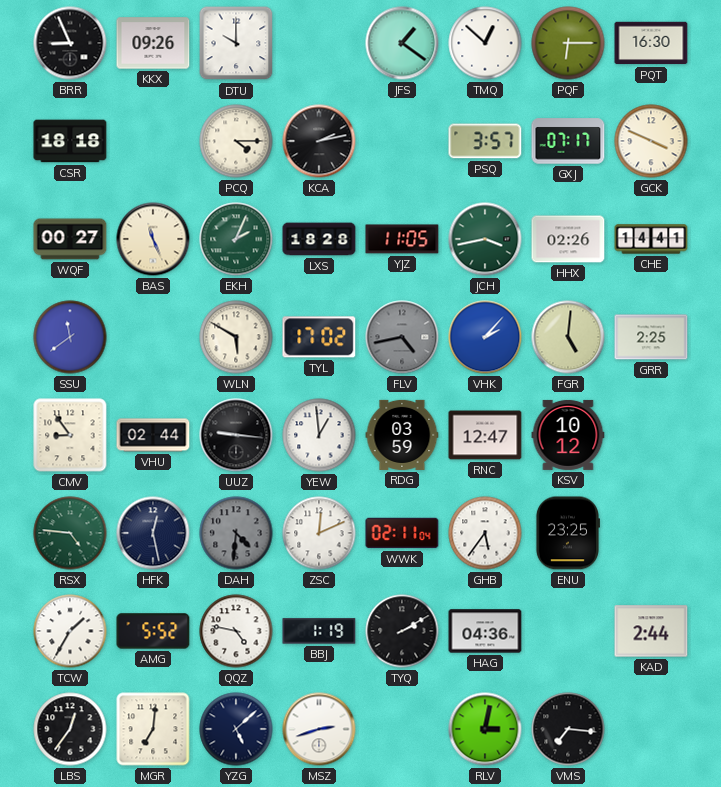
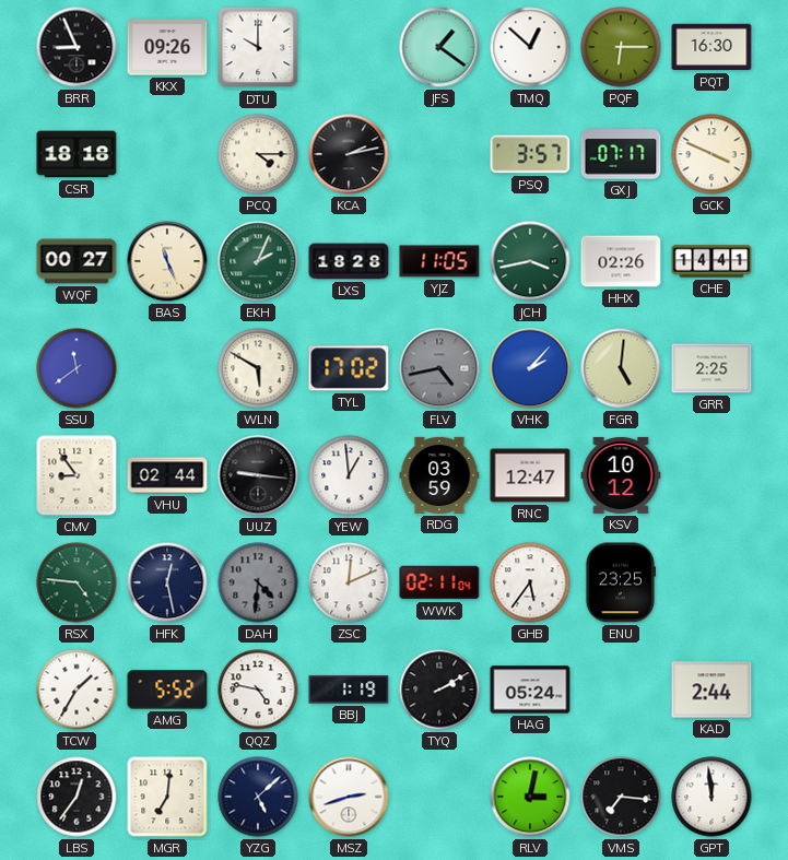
HAG: 04:36 -> 05:24 (530, 690)
GPT: none -> 11:59 (711, 797)
